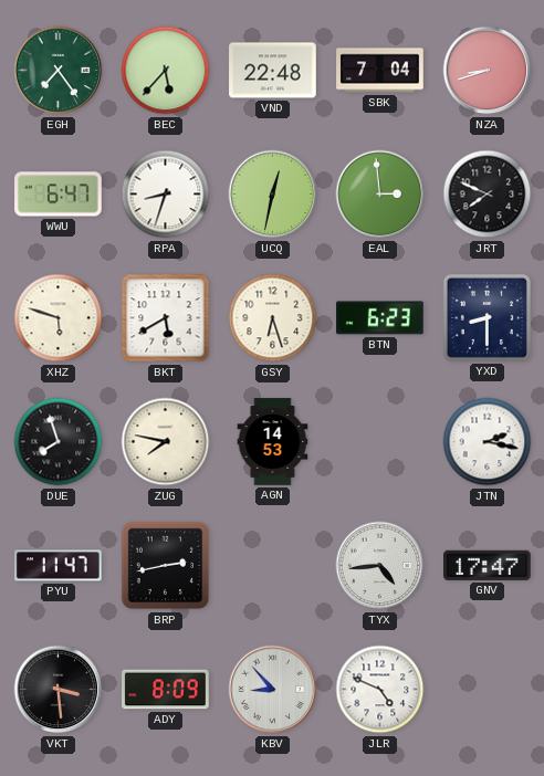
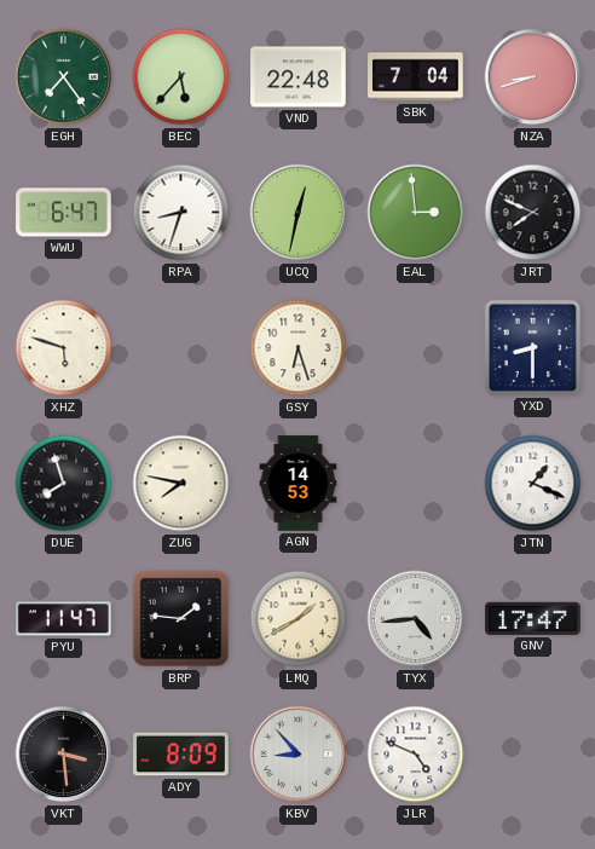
BKT: 5:40 -> none (166, 318)
BTN: 6:23 -> none (380, 318)
JTN: 2:17 -> 1:19 (533, 484)
BRP: 2:43 -> 1:46 (181, 619)
LMQ: none -> 1:40 (299, 619)
